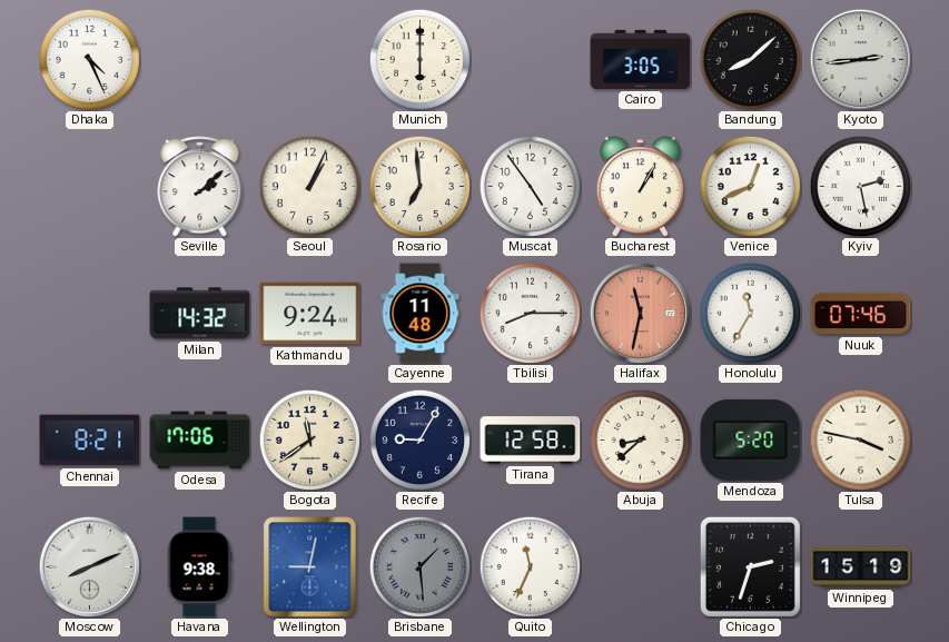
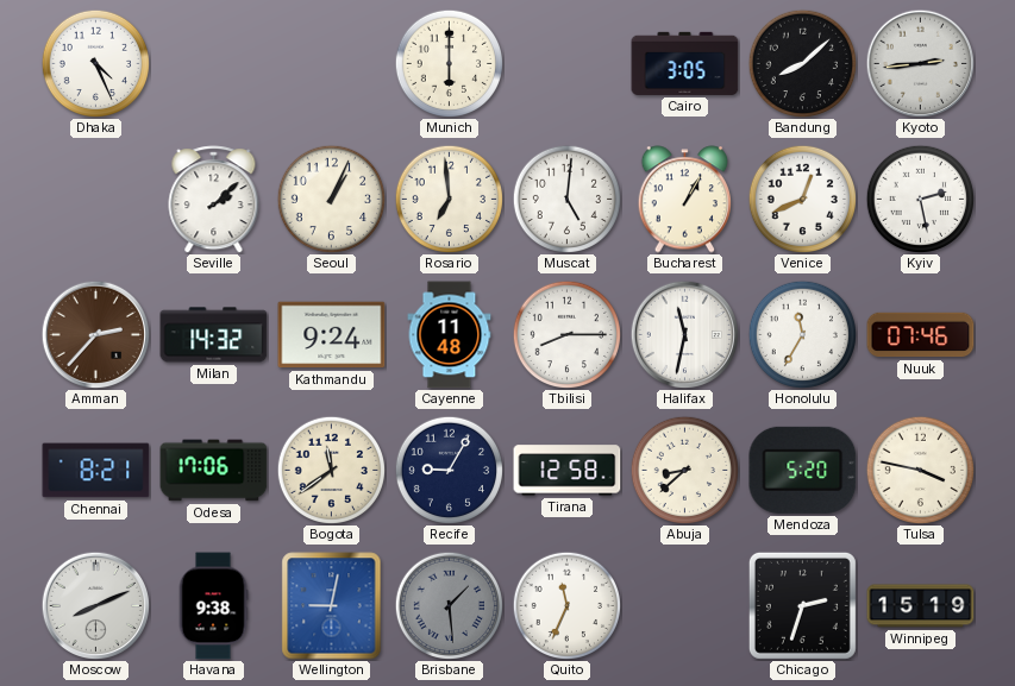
Muscat: 4:54 -> 5:01 (566, 199)
Amman: none -> 2:37 (95, 334)
Halifax dial: salmon -> white (684, 334)
